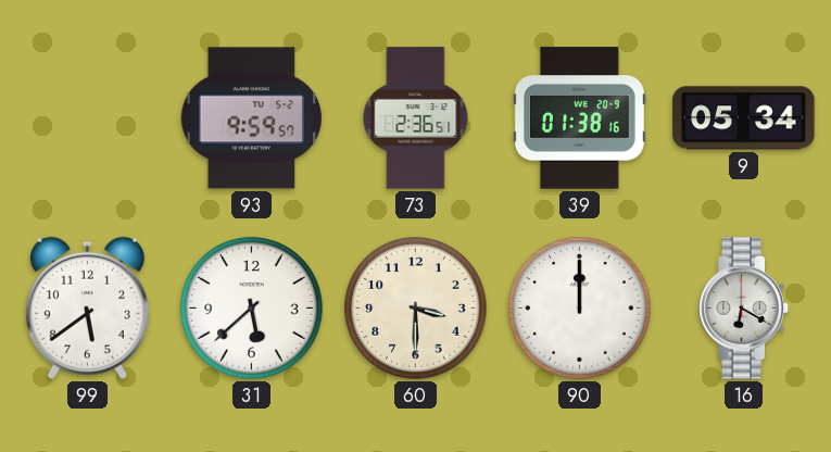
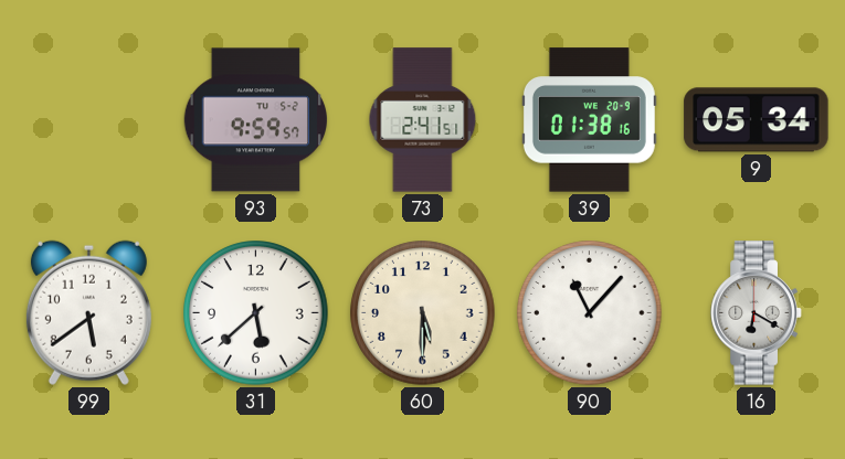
73: 2:36 -> 2:41 (423, 120)
60: 3:30 -> 5:30 (423, 313)
90: 12:00 -> 11:07 (590, 313)
